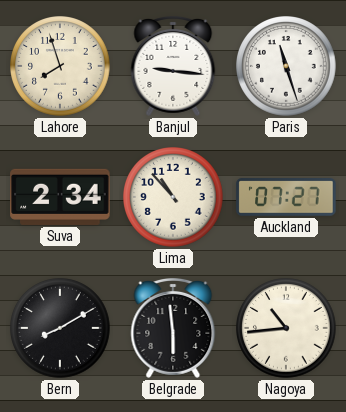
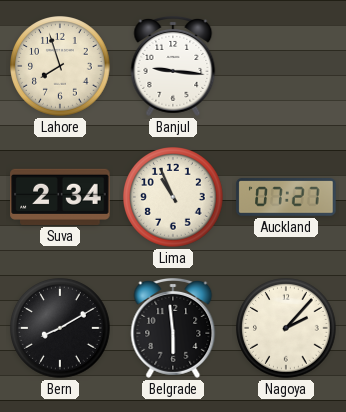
Paris: 11:27 -> none (287, 67)
Lima: 10:53 -> 10:56 (174, 198)
Nagoya: 10:44 -> 2:07 (287, 329)
